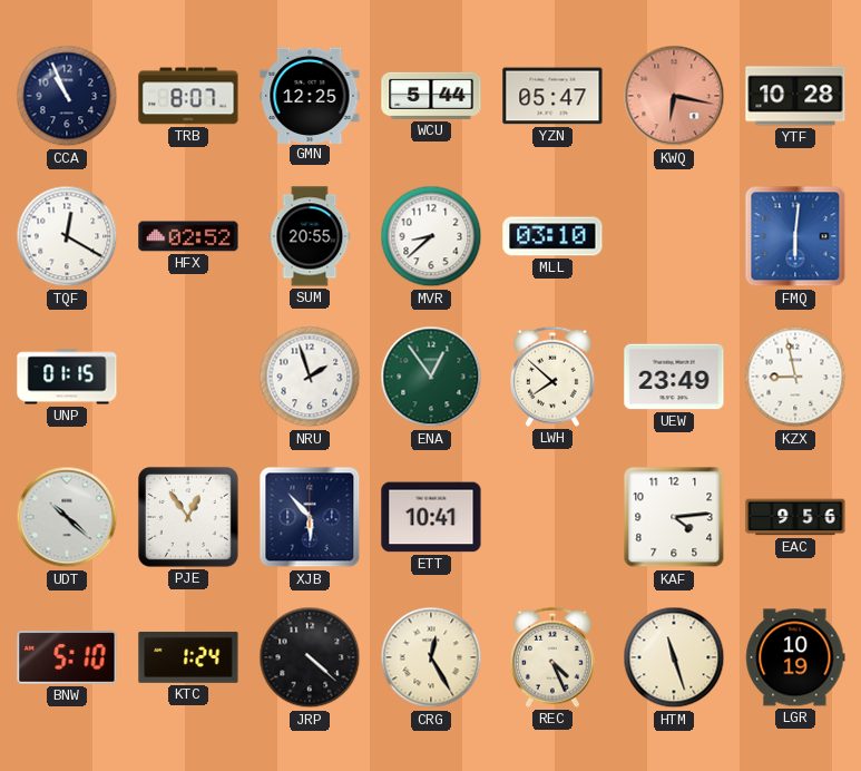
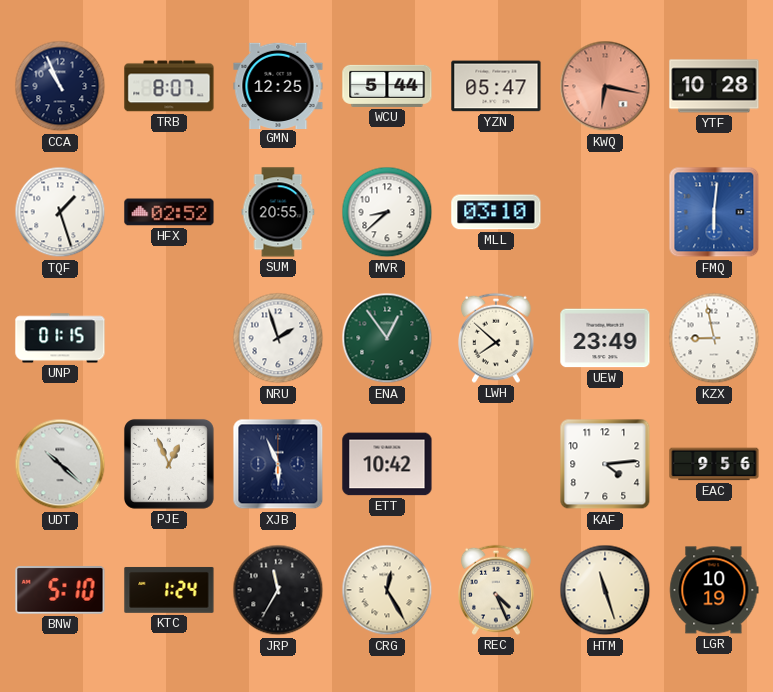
TQF: 12:20 -> 1:27 (60, 212)
PJE: 12:54 -> 12:56 (169, 464)
XJB: 5:53 -> 5:56 (278, 464)
ETT: 10:41 -> 10:42 (387, 464)
JRP: 4:22 -> 11:35 (278, 590)
